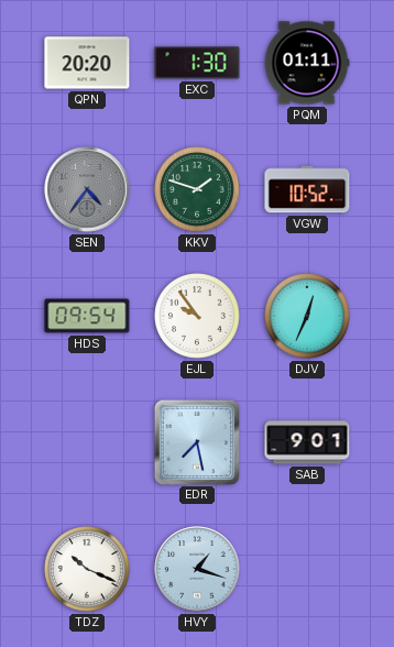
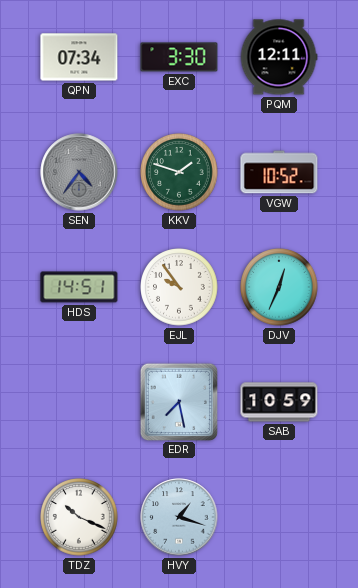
QPN: 20:20 -> 07:34 (79, 57)
EXC: 1:30 -> 3:30 (179, 57)
PQM: 01:11 -> 12:11 (279, 57)
HDS: 09:54 -> 14:51 (79, 287)
SAB: 9:01 -> 10:59 (279, 402)
